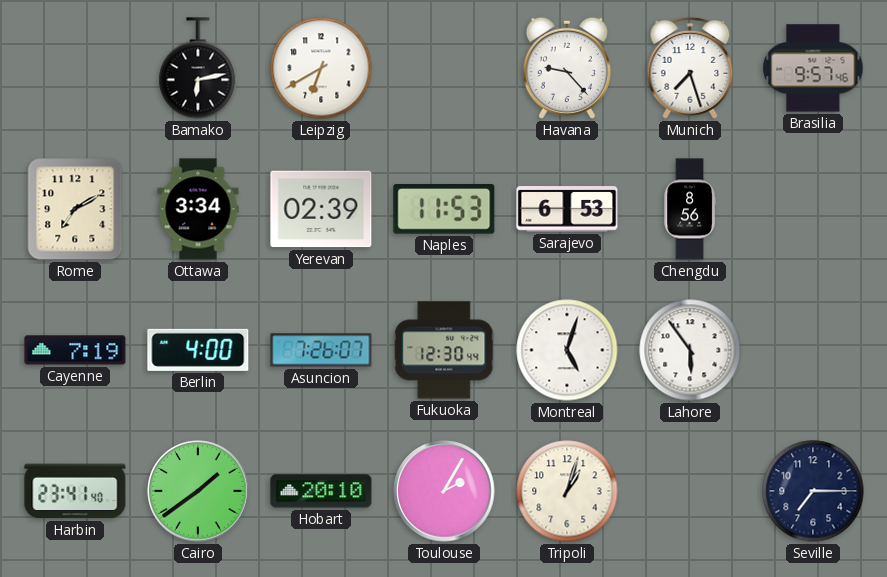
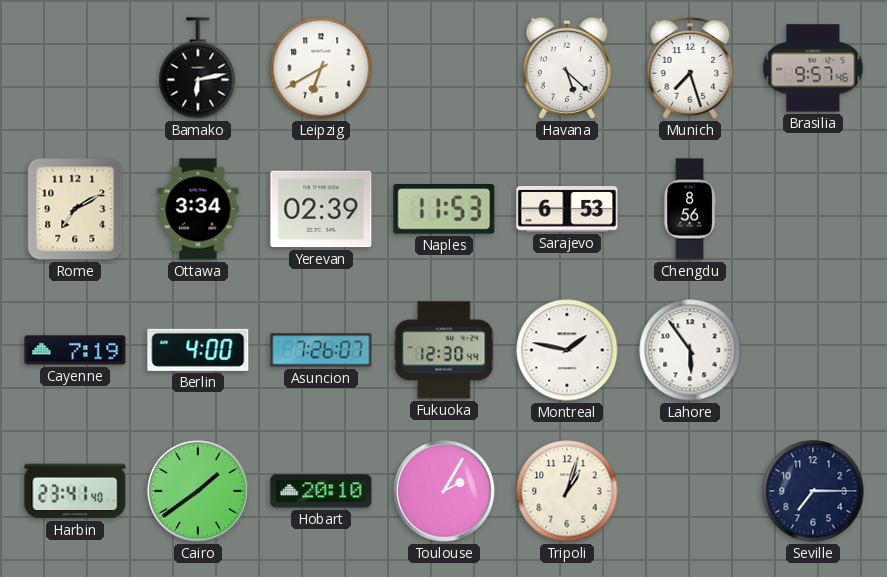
Havana: 9:23 -> 5:22 (567, 68)
Montreal: 5:03 -> 1:47 (567, 350)
